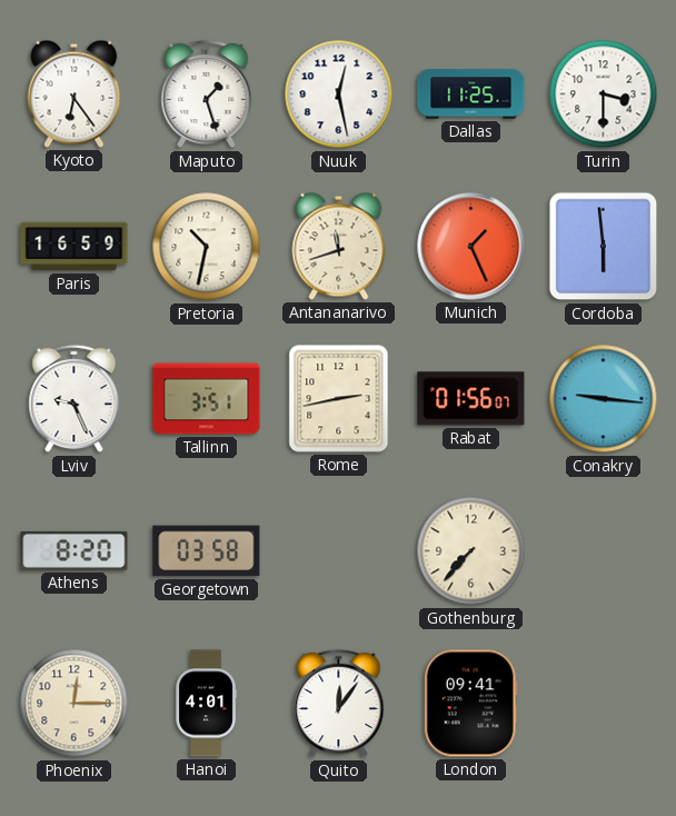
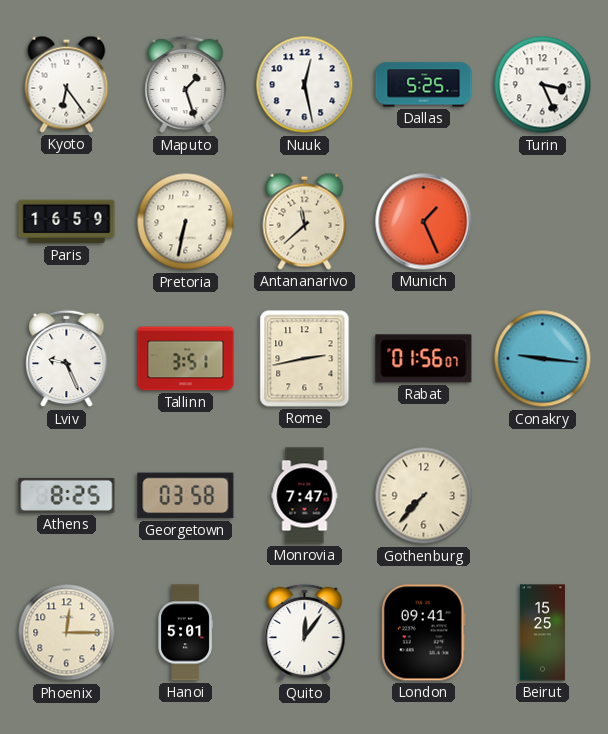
Dallas: 11:25 -> 5:25 (424, 85)
Turin: 3:30 -> 3:26 (543, 85)
Pretoria: 10:32 -> 6:32 (186, 222)
Antananarivo: 11:42 -> 11:38 (305, 221)
Cordoba: 5:59 -> none (604, 247)
Athens: 8:20 -> 8:25 (67, 495)
Monrovia: none -> 7:47 (305, 496)
Hanoi: 4:01 -> 5:01 (185, 633)
Beirut: none -> 15:25 (542, 633)
